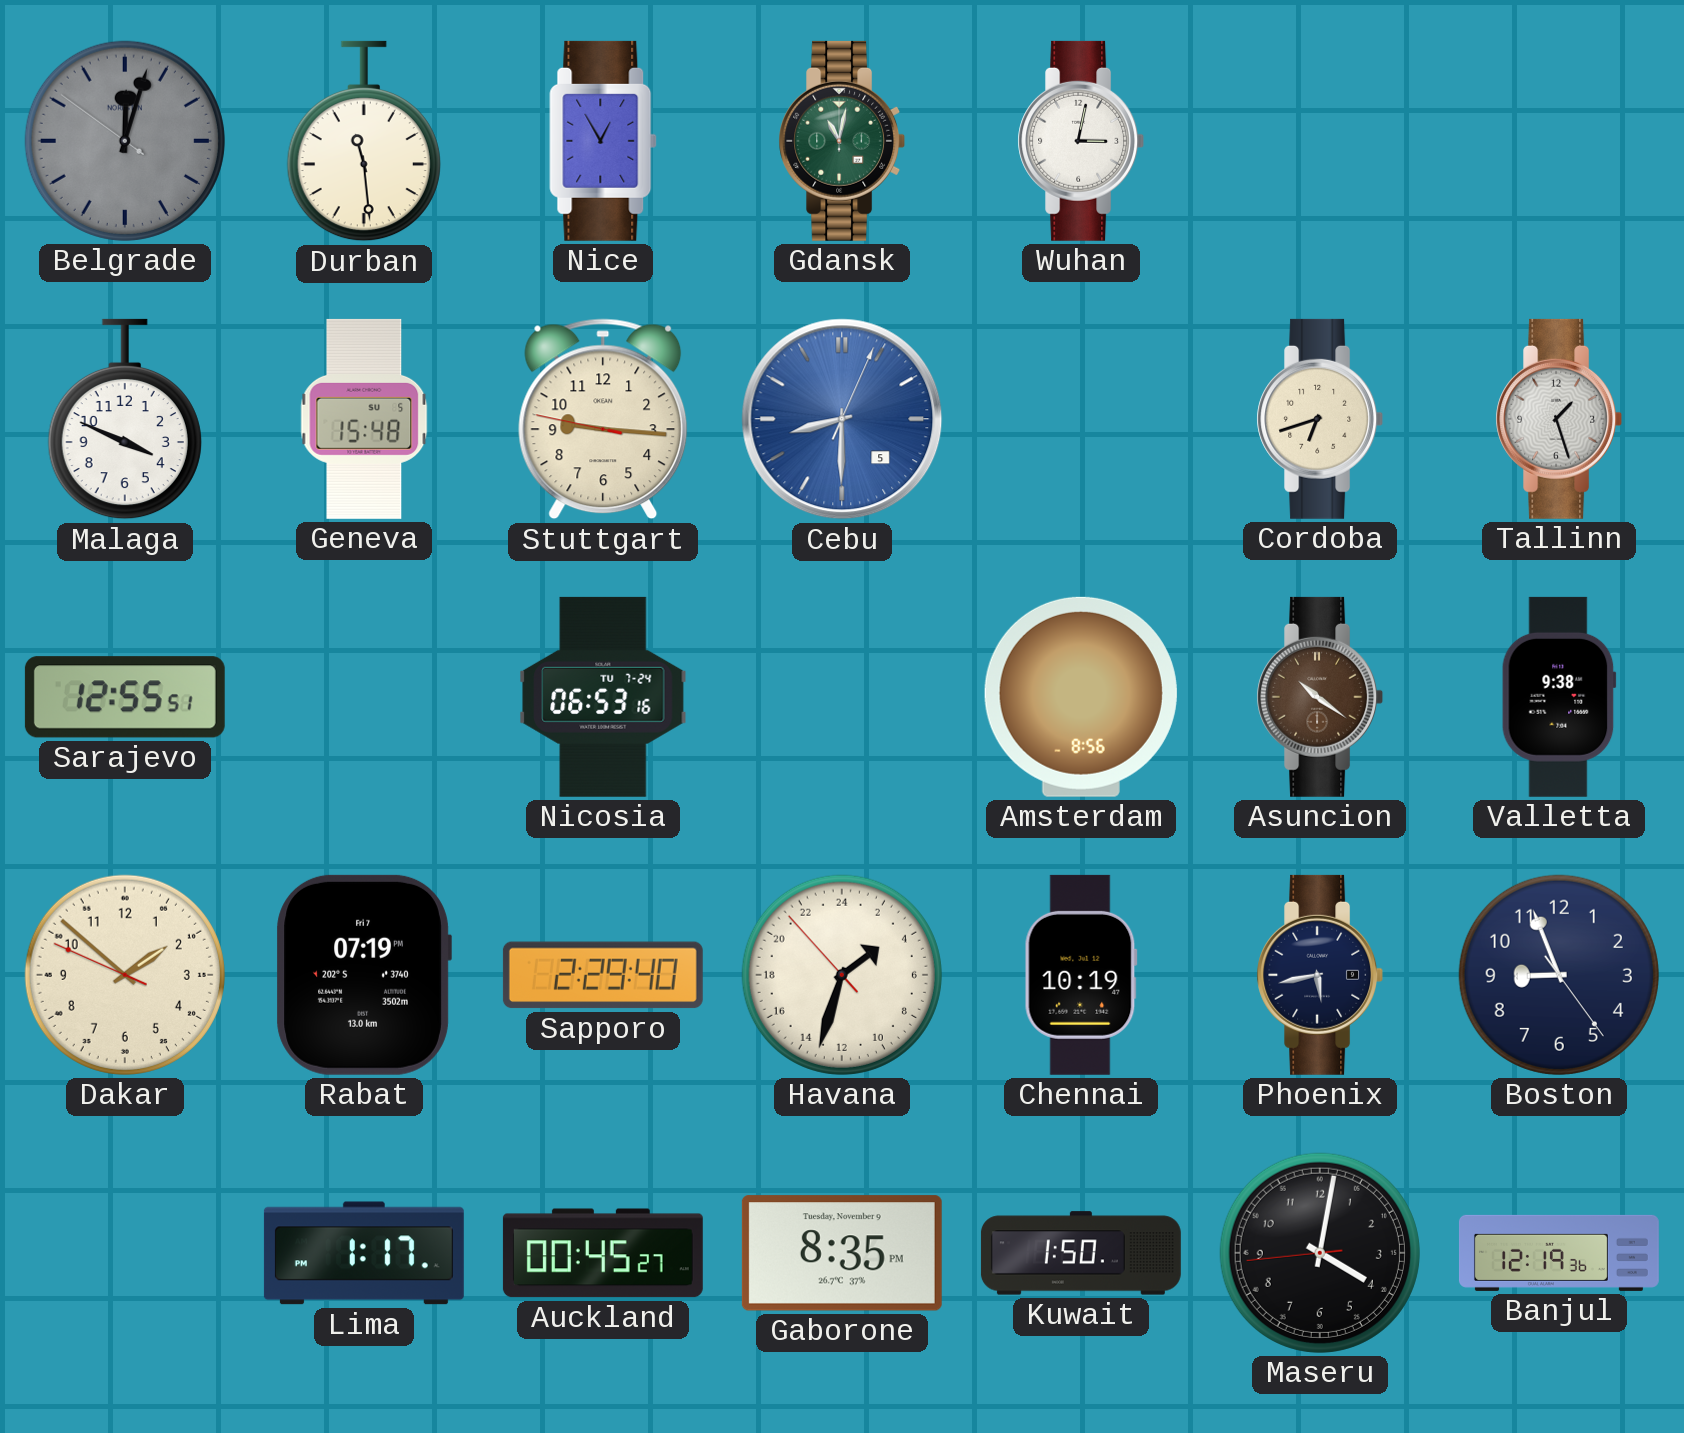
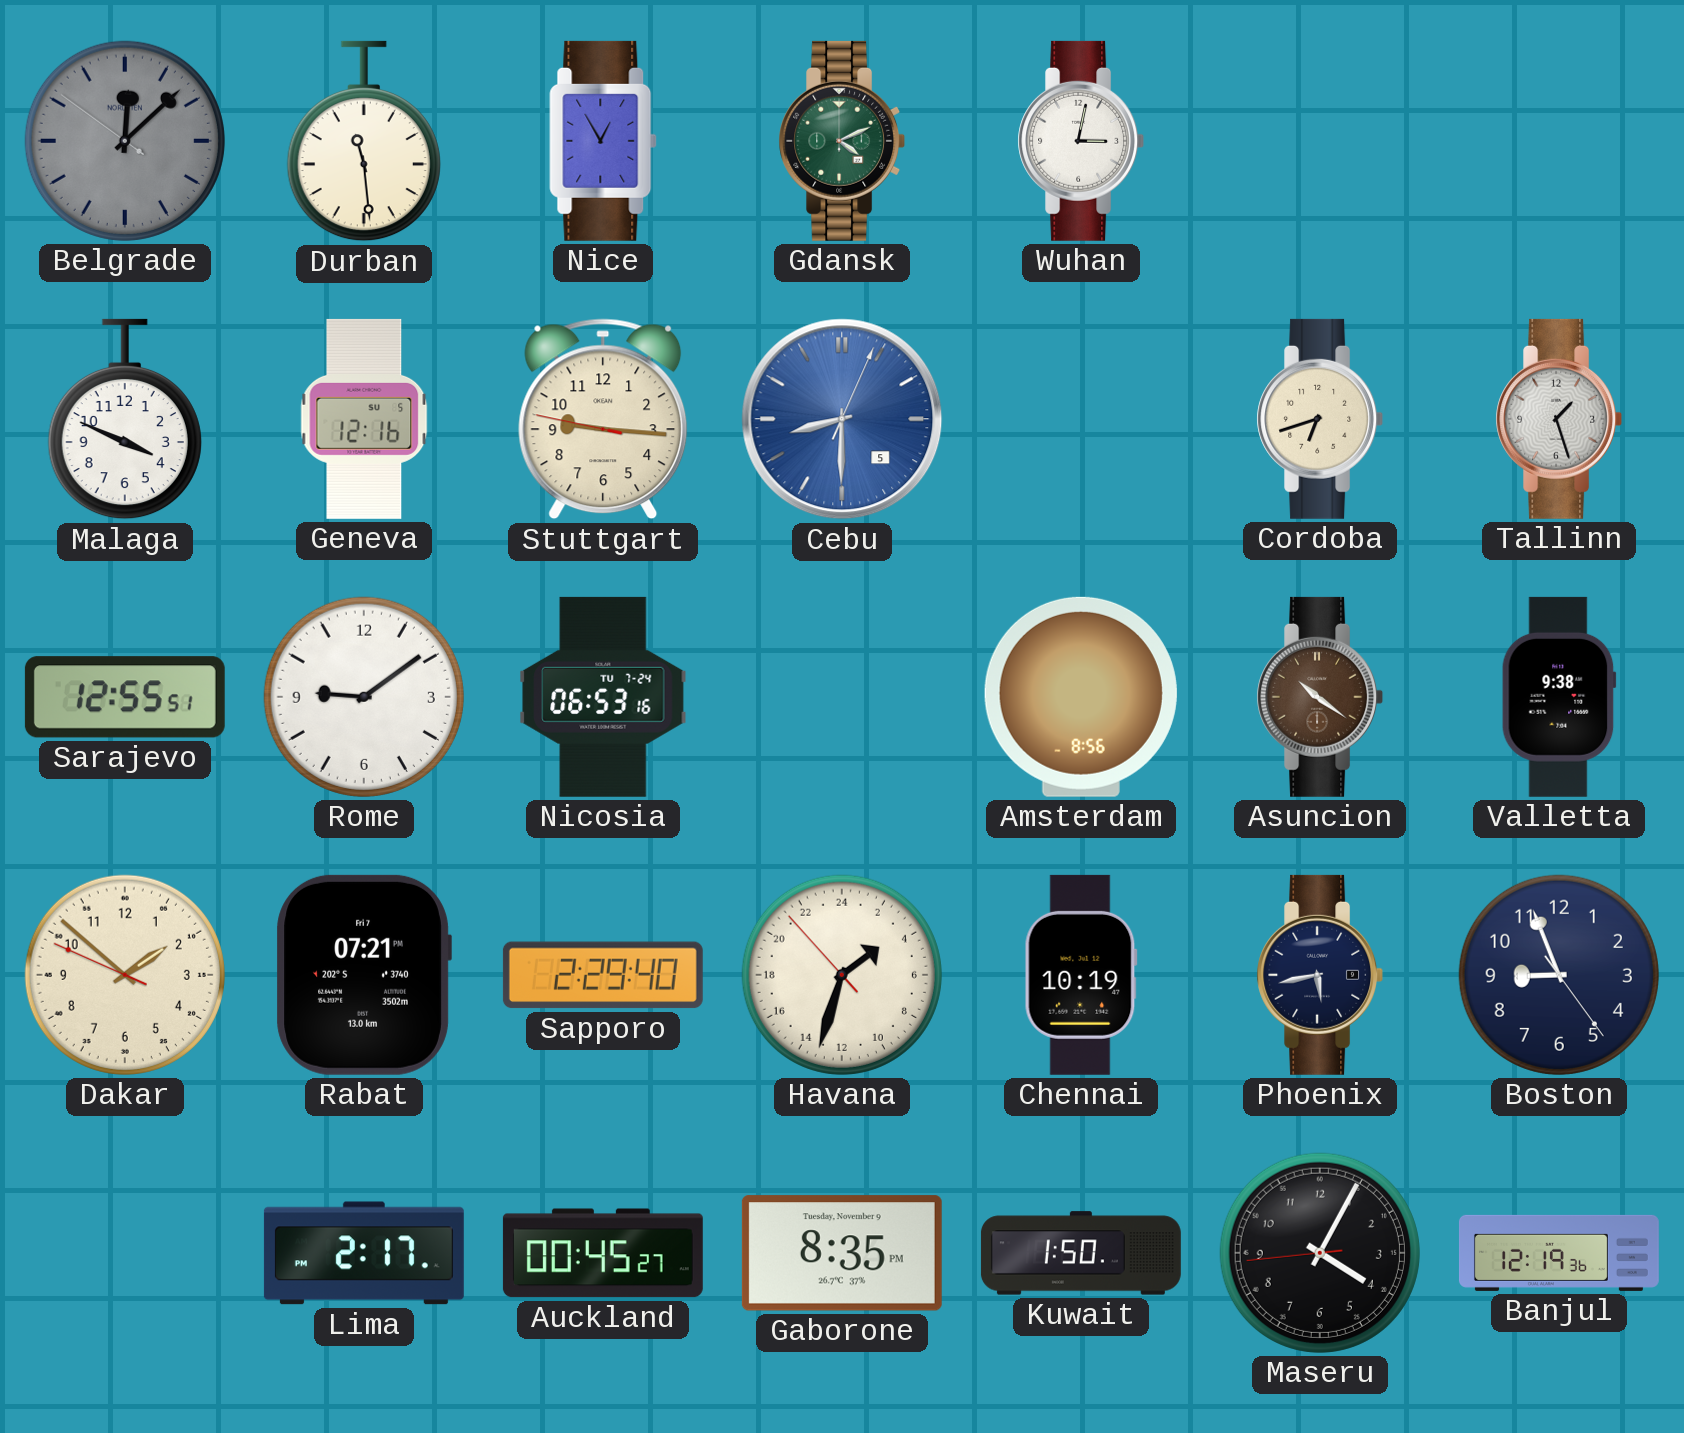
Belgrade: 12:02 -> 12:07 (125, 141)
Gdansk: 11:02 -> 4:11 (842, 141)
Geneva: 15:48 -> 12:16 (364, 419)
Rome: none -> 9:09 (364, 697)
Rabat: 07:19 -> 07:21 (364, 975)
Lima: 1:17 -> 2:17 (364, 1253)
Maseru: 4:01 -> 4:04 (1320, 1253)
